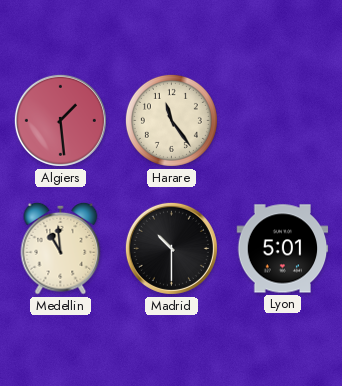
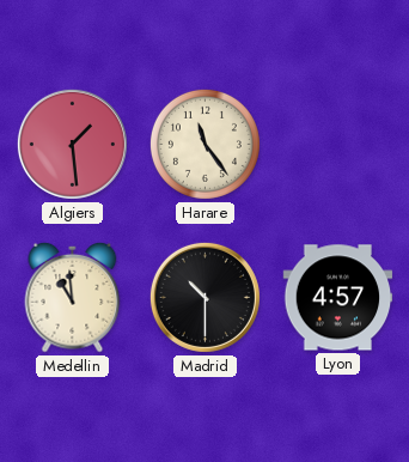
Lyon: 5:01 -> 4:57 (338, 298)
